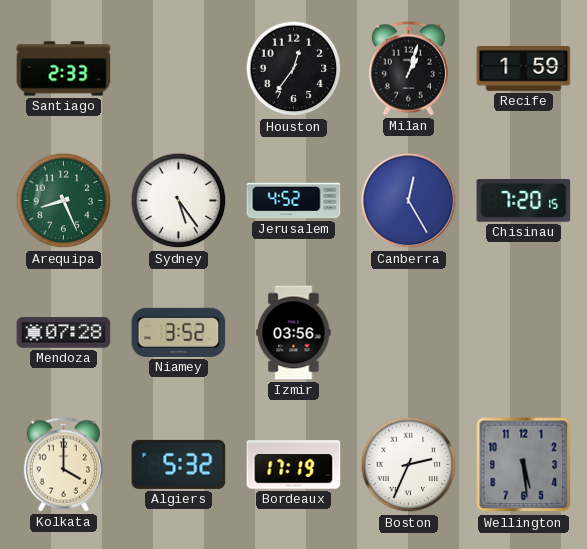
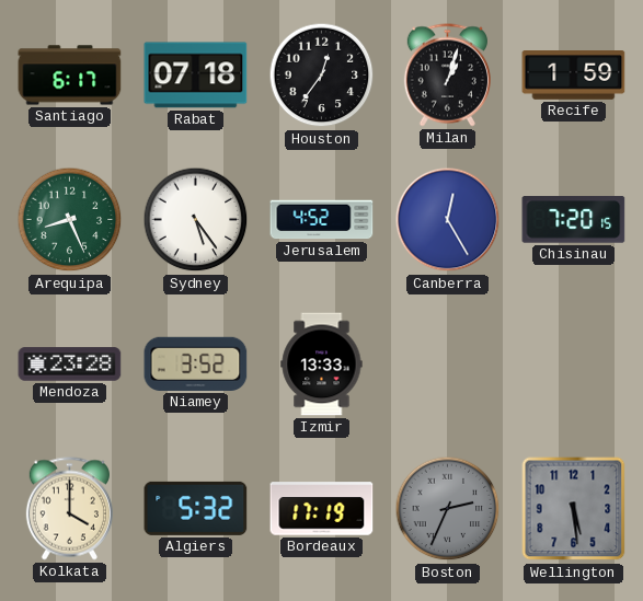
Santiago: 2:33 -> 6:17 (70, 76)
Rabat: none -> 07:18 (196, 76)
Mendoza: 07:28 -> 23:28 (70, 365)
Izmir: 03:56 -> 13:33 (322, 365)
Boston dial: white -> grey (448, 509)
